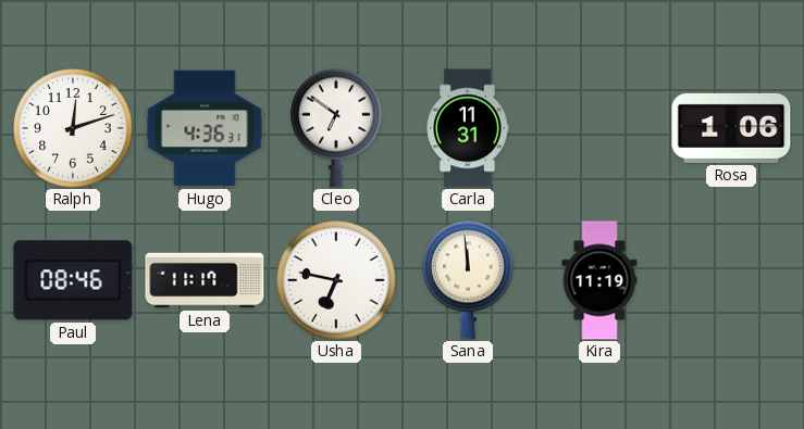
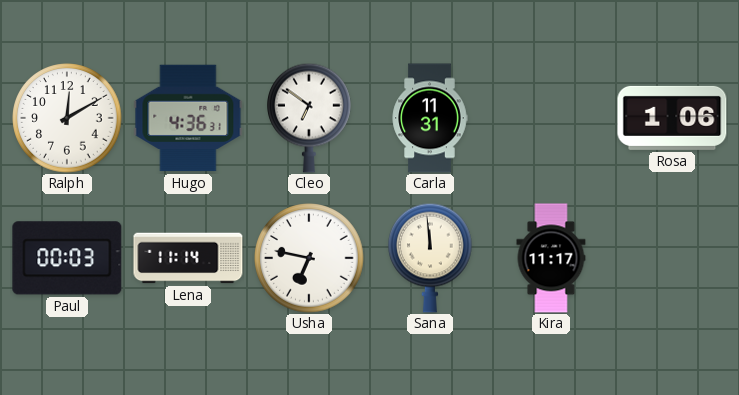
Ralph: 12:12 -> 12:10 (67, 118)
Paul: 08:46 -> 00:03 (67, 258)
Lena: 11:17 -> 11:14 (188, 258)
Kira: 11:19 -> 11:17 (551, 258)
